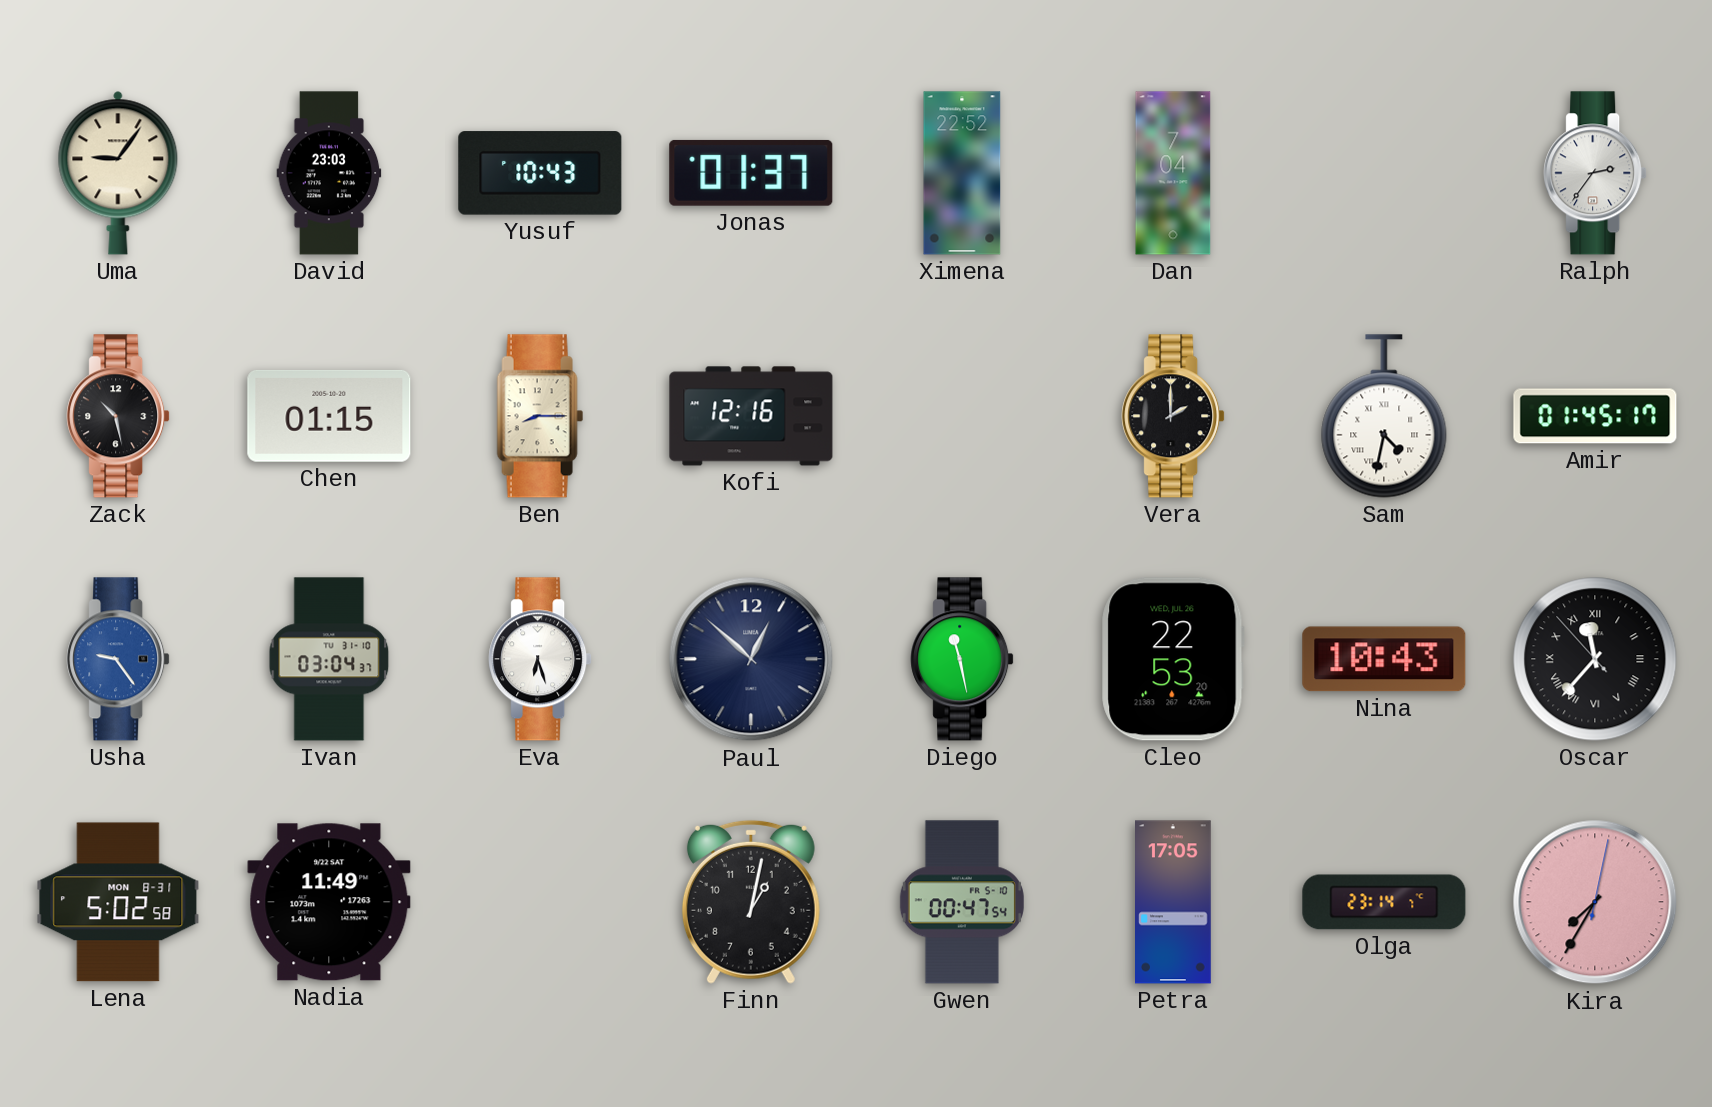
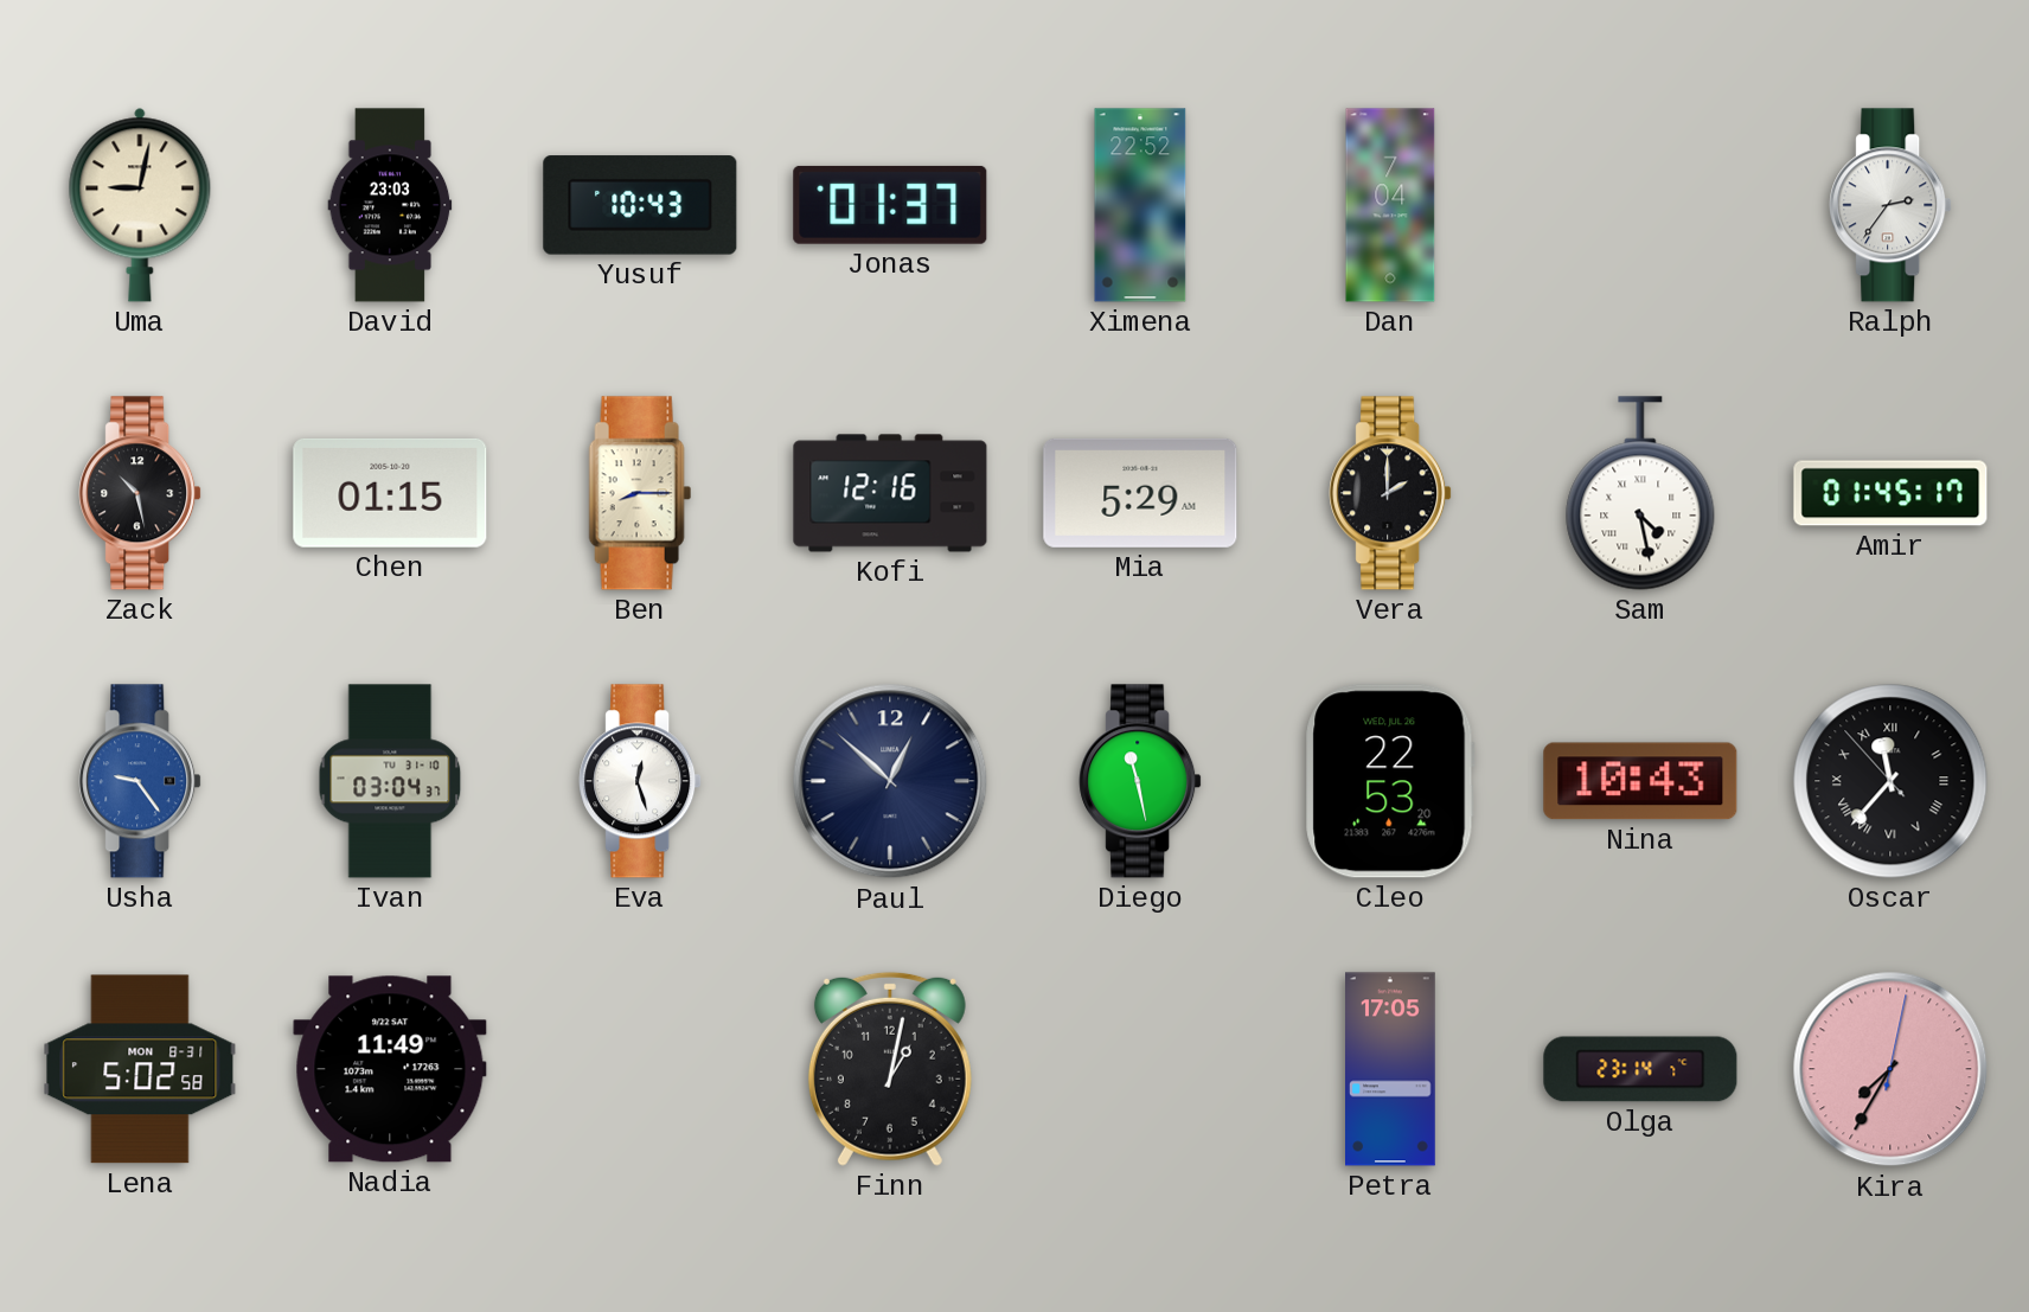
Uma: 9:06 -> 9:02 (140, 205)
Mia: none -> 5:29 (1140, 493)
Sam: 4:32 -> 4:28 (1640, 493)
Eva: 6:27 -> 12:27 (640, 781)
Gwen: 00:47 -> none (962, 902)
